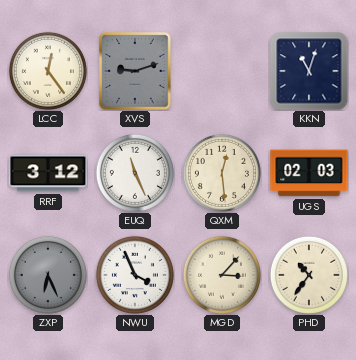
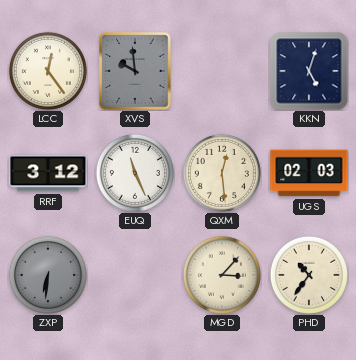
XVS: 9:12 -> 9:59 (135, 71)
KKN: 11:03 -> 5:03 (309, 71)
ZXP: 6:26 -> 6:31 (48, 275)
NWU: 3:56 -> none (135, 275)
